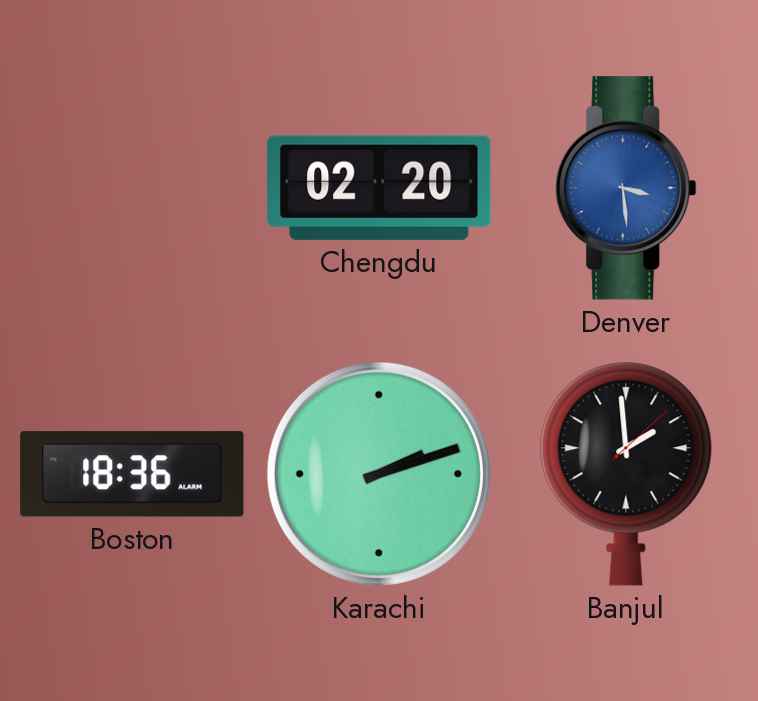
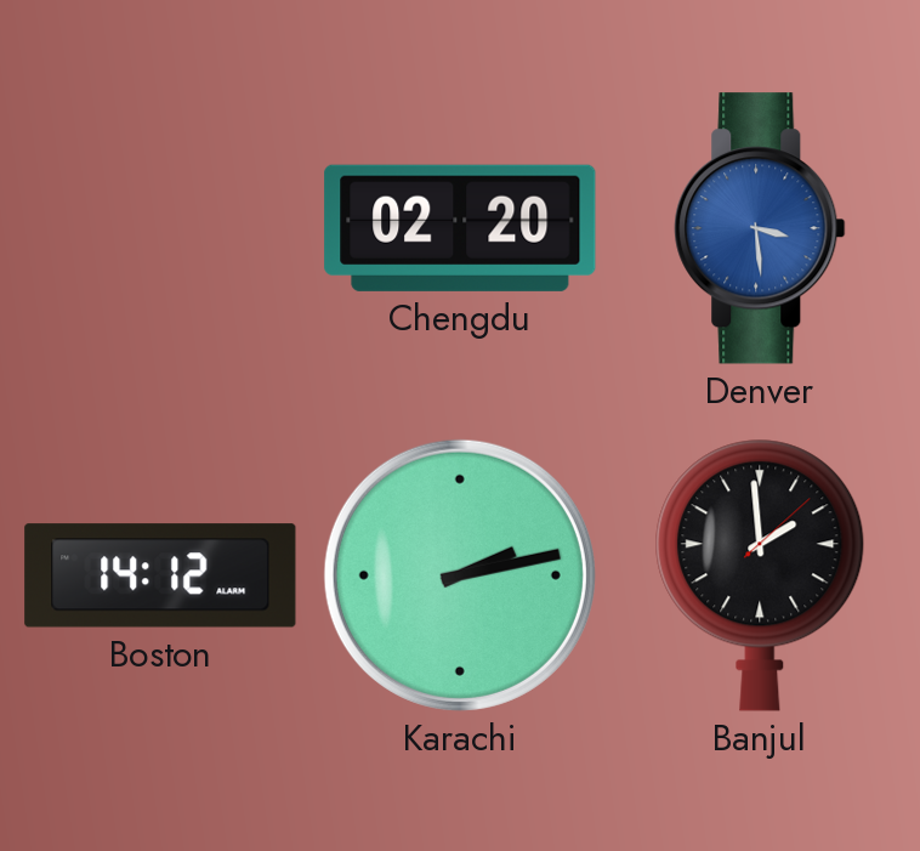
Boston: 18:36 -> 14:12 (160, 575)
Karachi: 2:12 -> 2:13 (460, 575)
